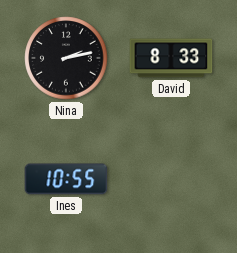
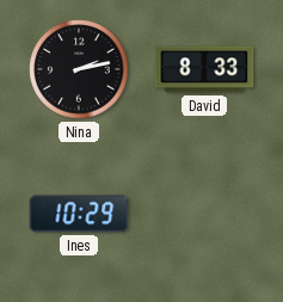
Ines: 10:55 -> 10:29 (79, 214)
